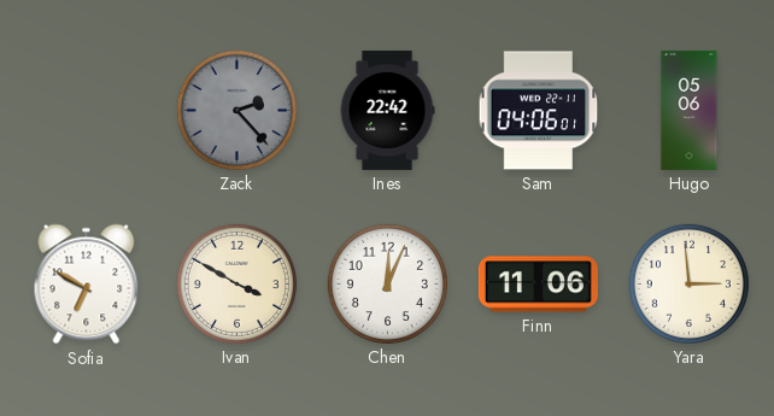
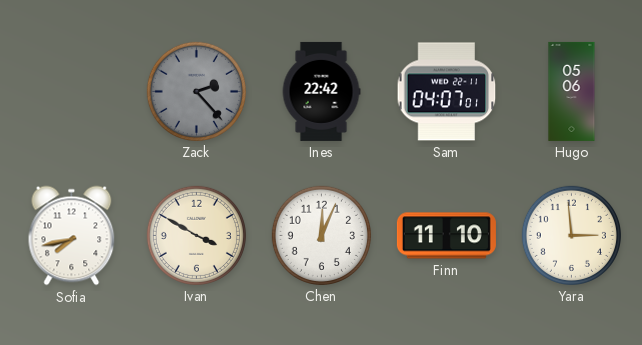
Sam: 04:06 -> 04:07 (447, 92)
Sofia: 6:50 -> 7:43 (72, 236)
Finn: 11:06 -> 11:10 (446, 236)
